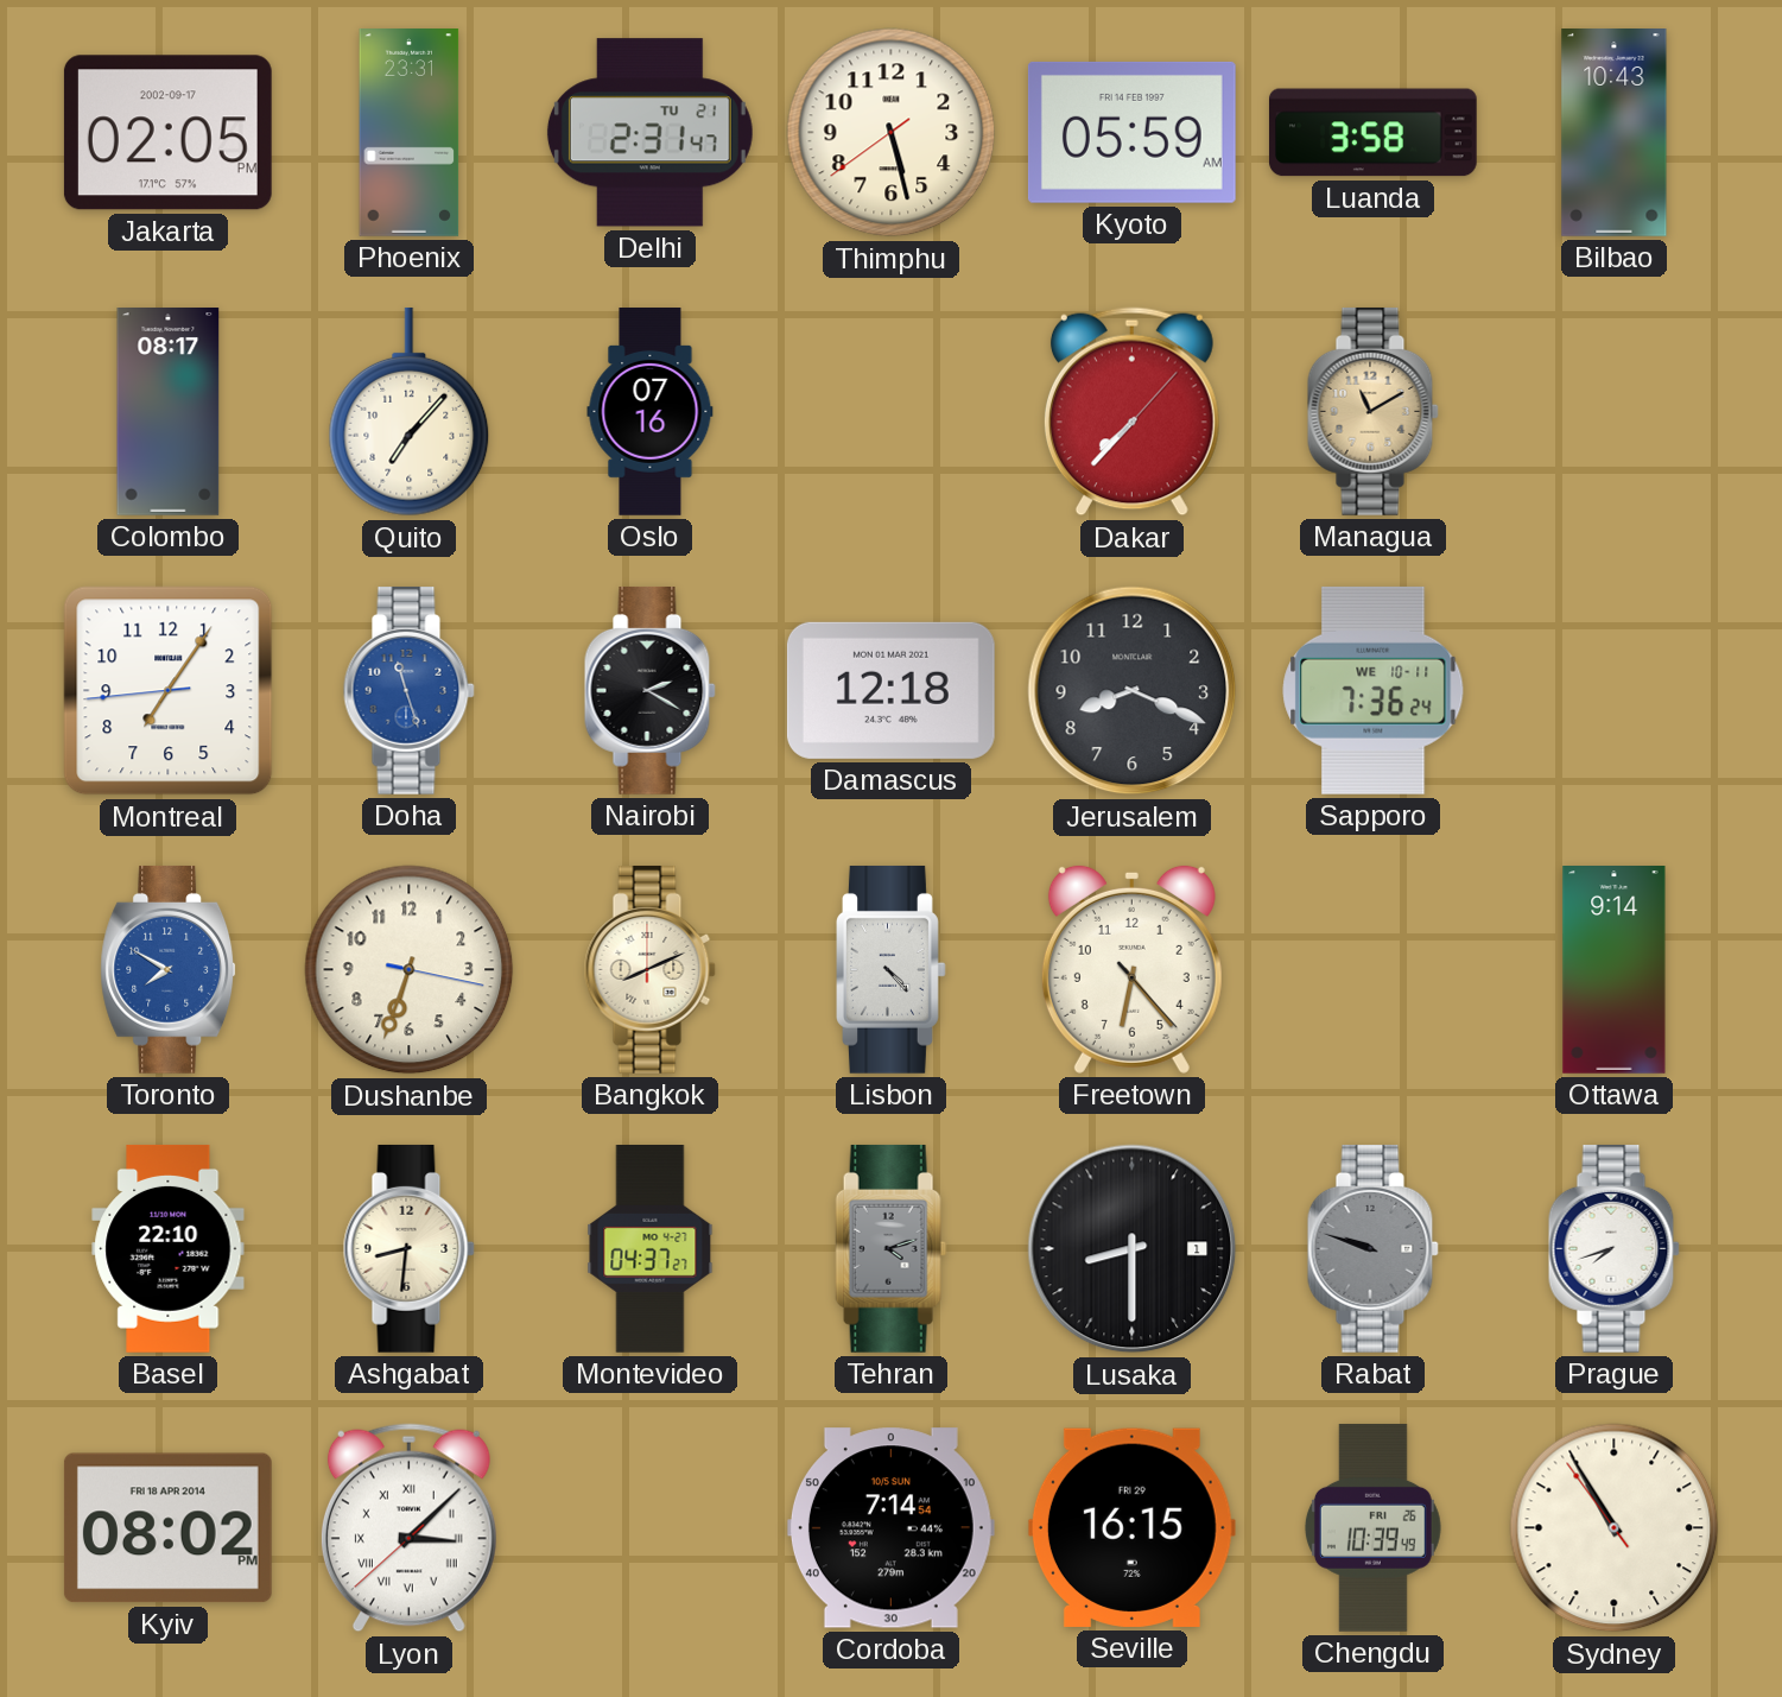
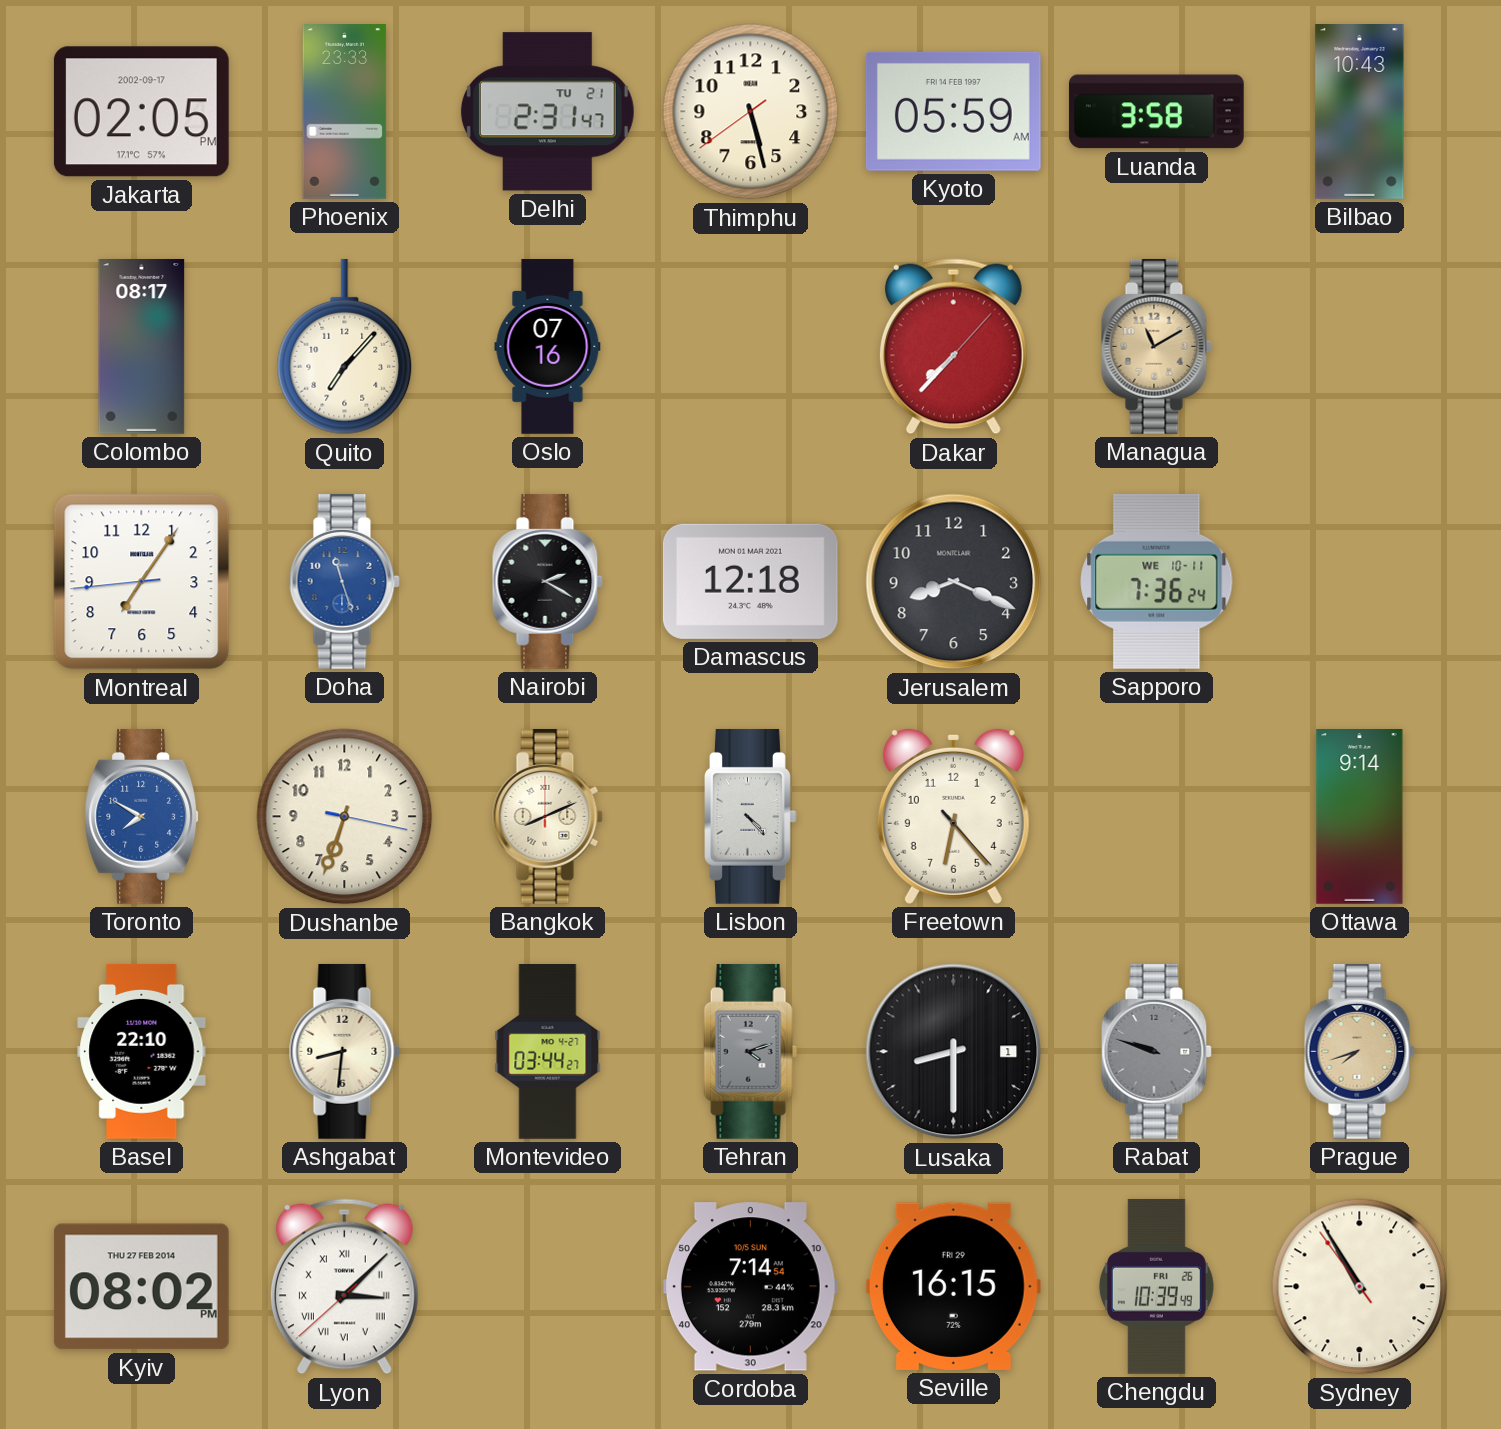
Phoenix: 23:31 -> 23:33 (345, 112)
Montevideo: 04:37 -> 03:44 (548, 1052)
Prague dial: white -> champagne (1359, 1051)
Kyiv date: FRI 18 APR 2014 -> THU 27 FEB 2014 (141, 1287)
